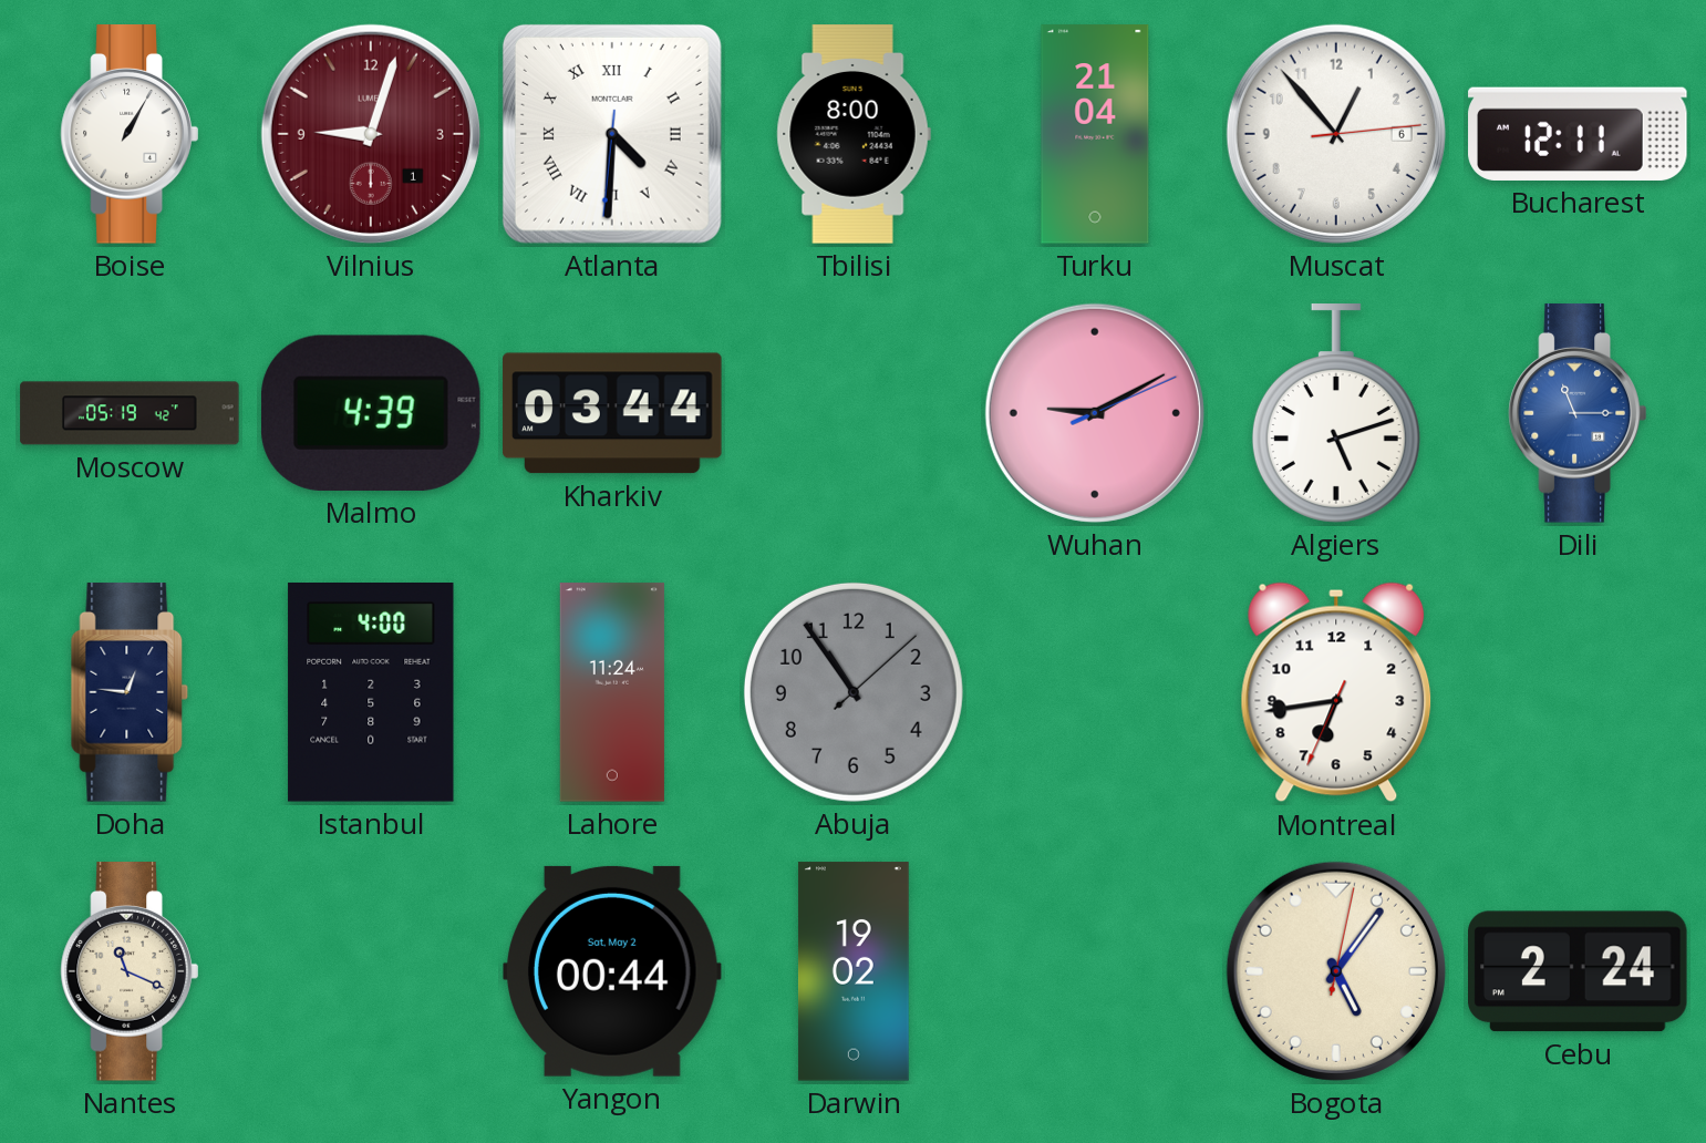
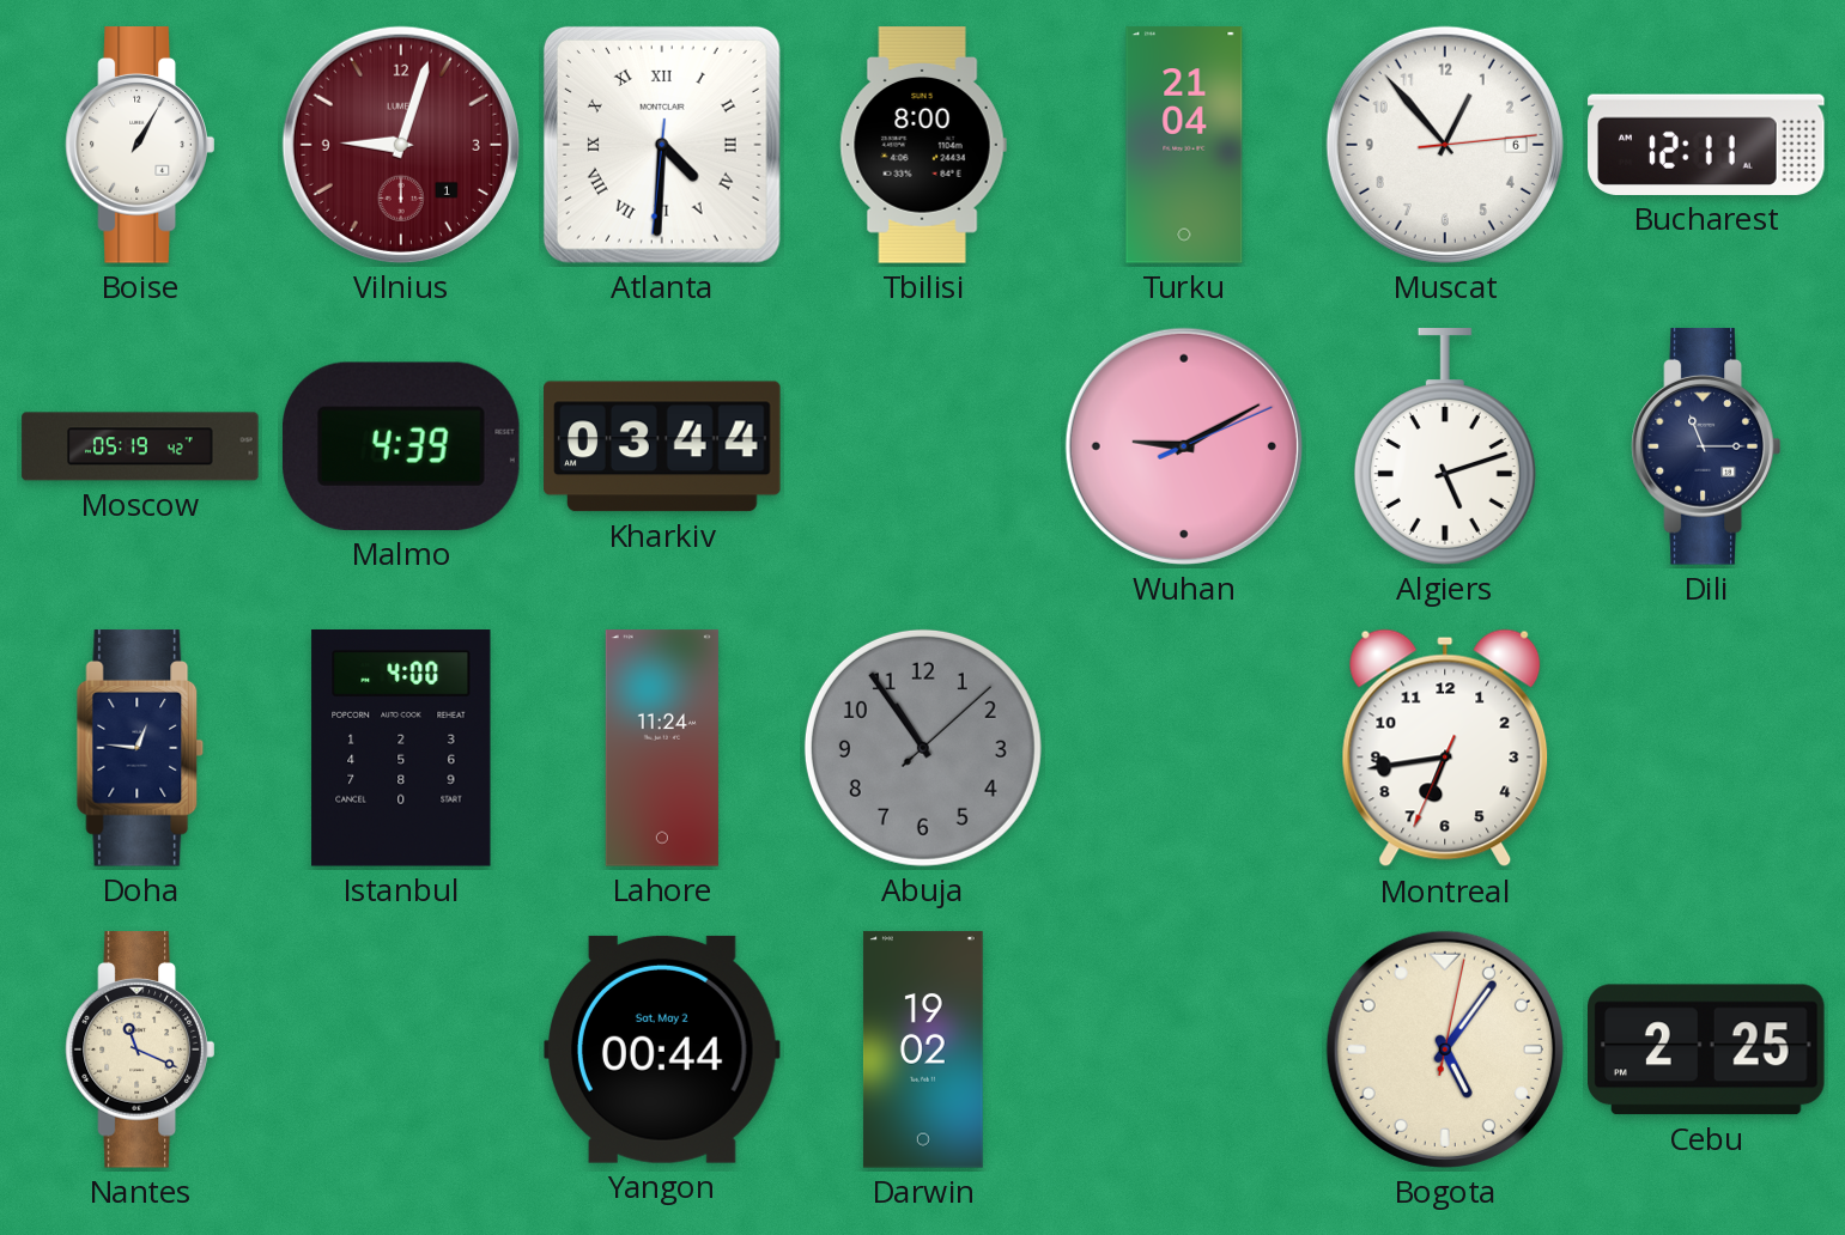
Dili dial: blue -> navy (1706, 446)
Cebu: 2:24 -> 2:25 (1707, 1050)
